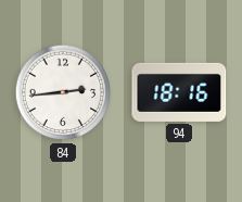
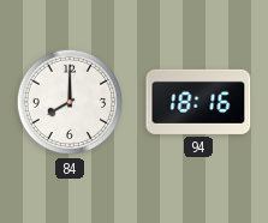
84: 2:44 -> 8:00 (70, 102)
